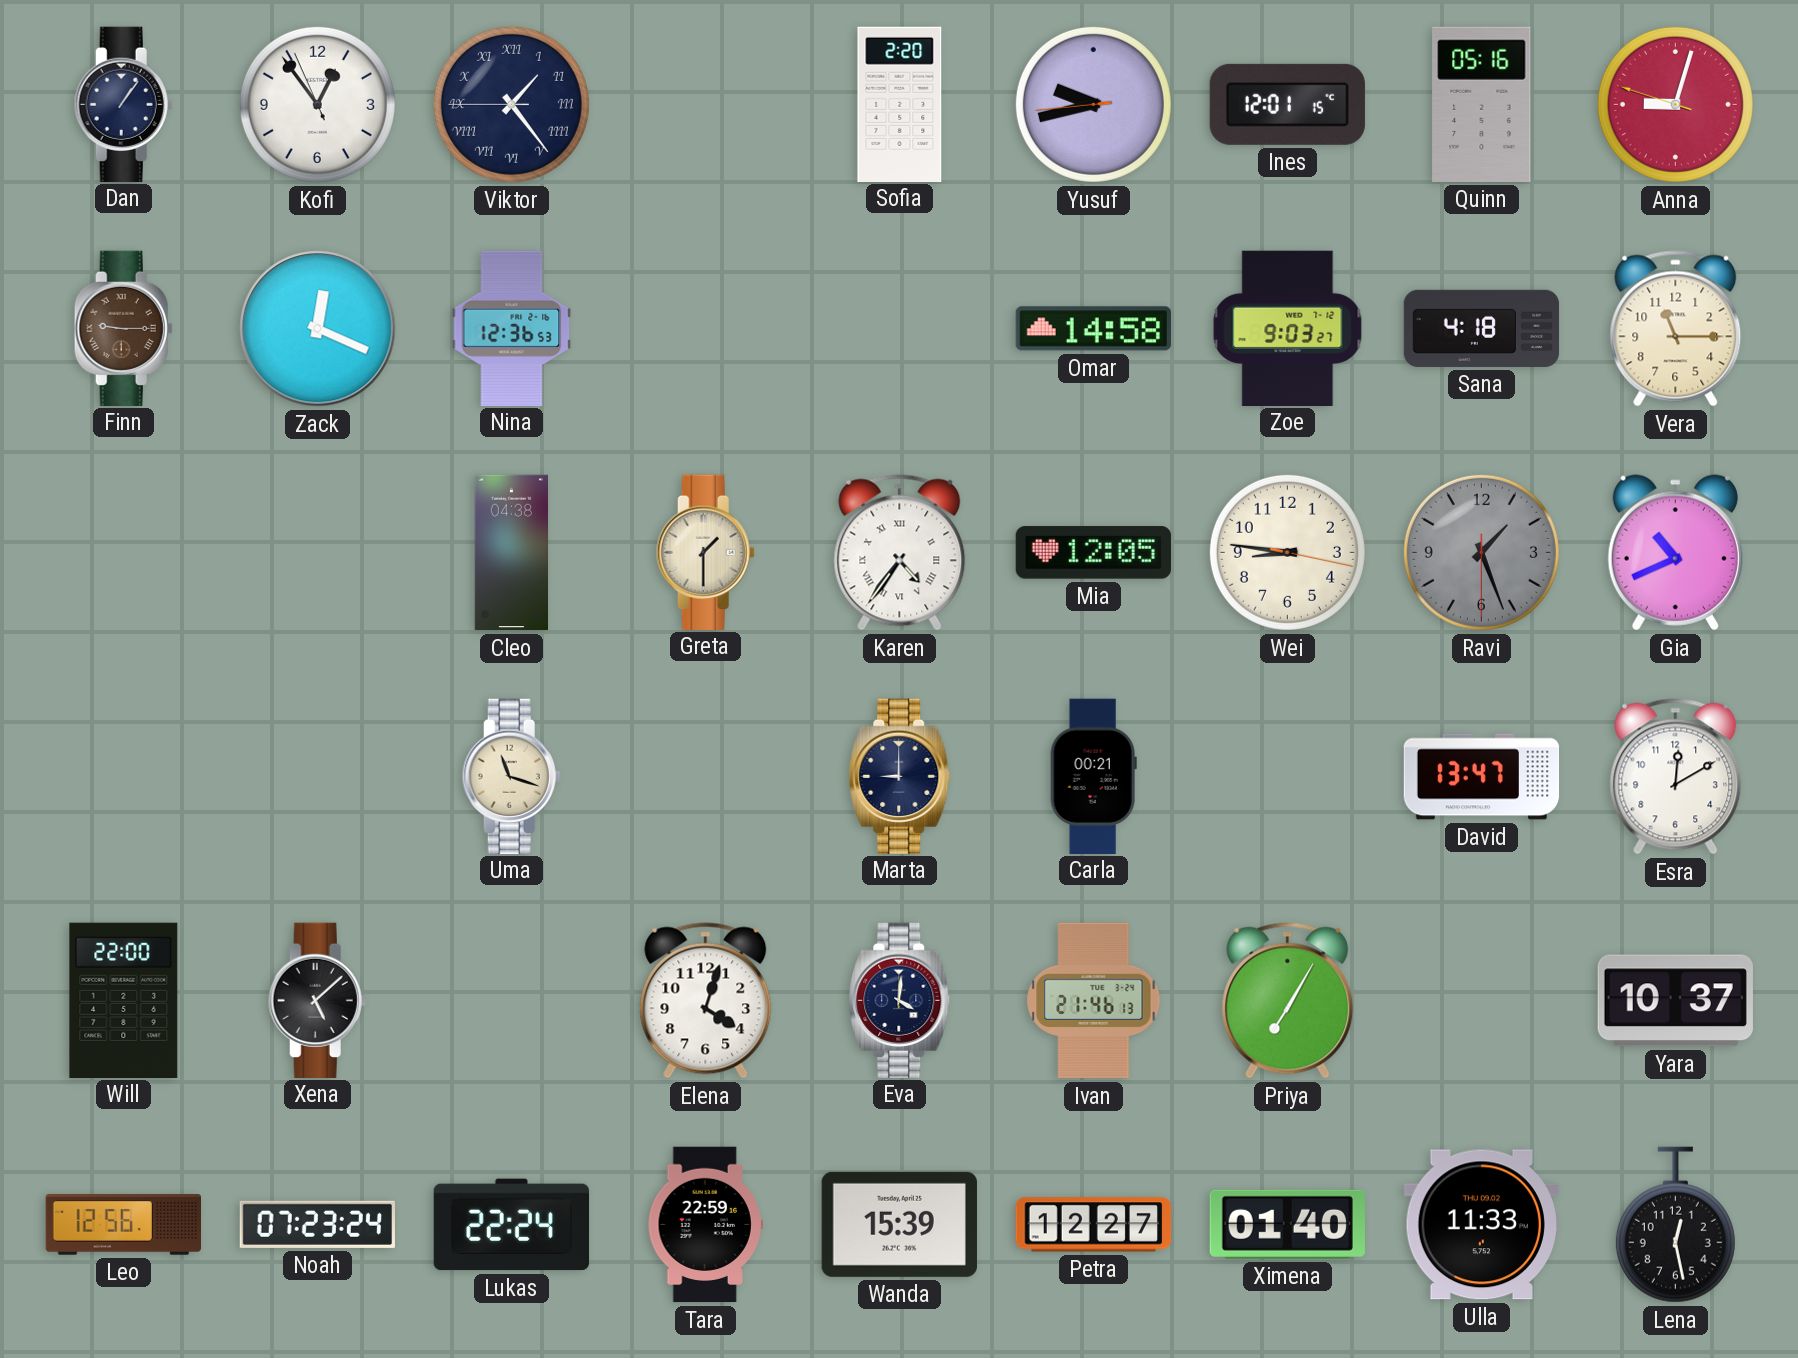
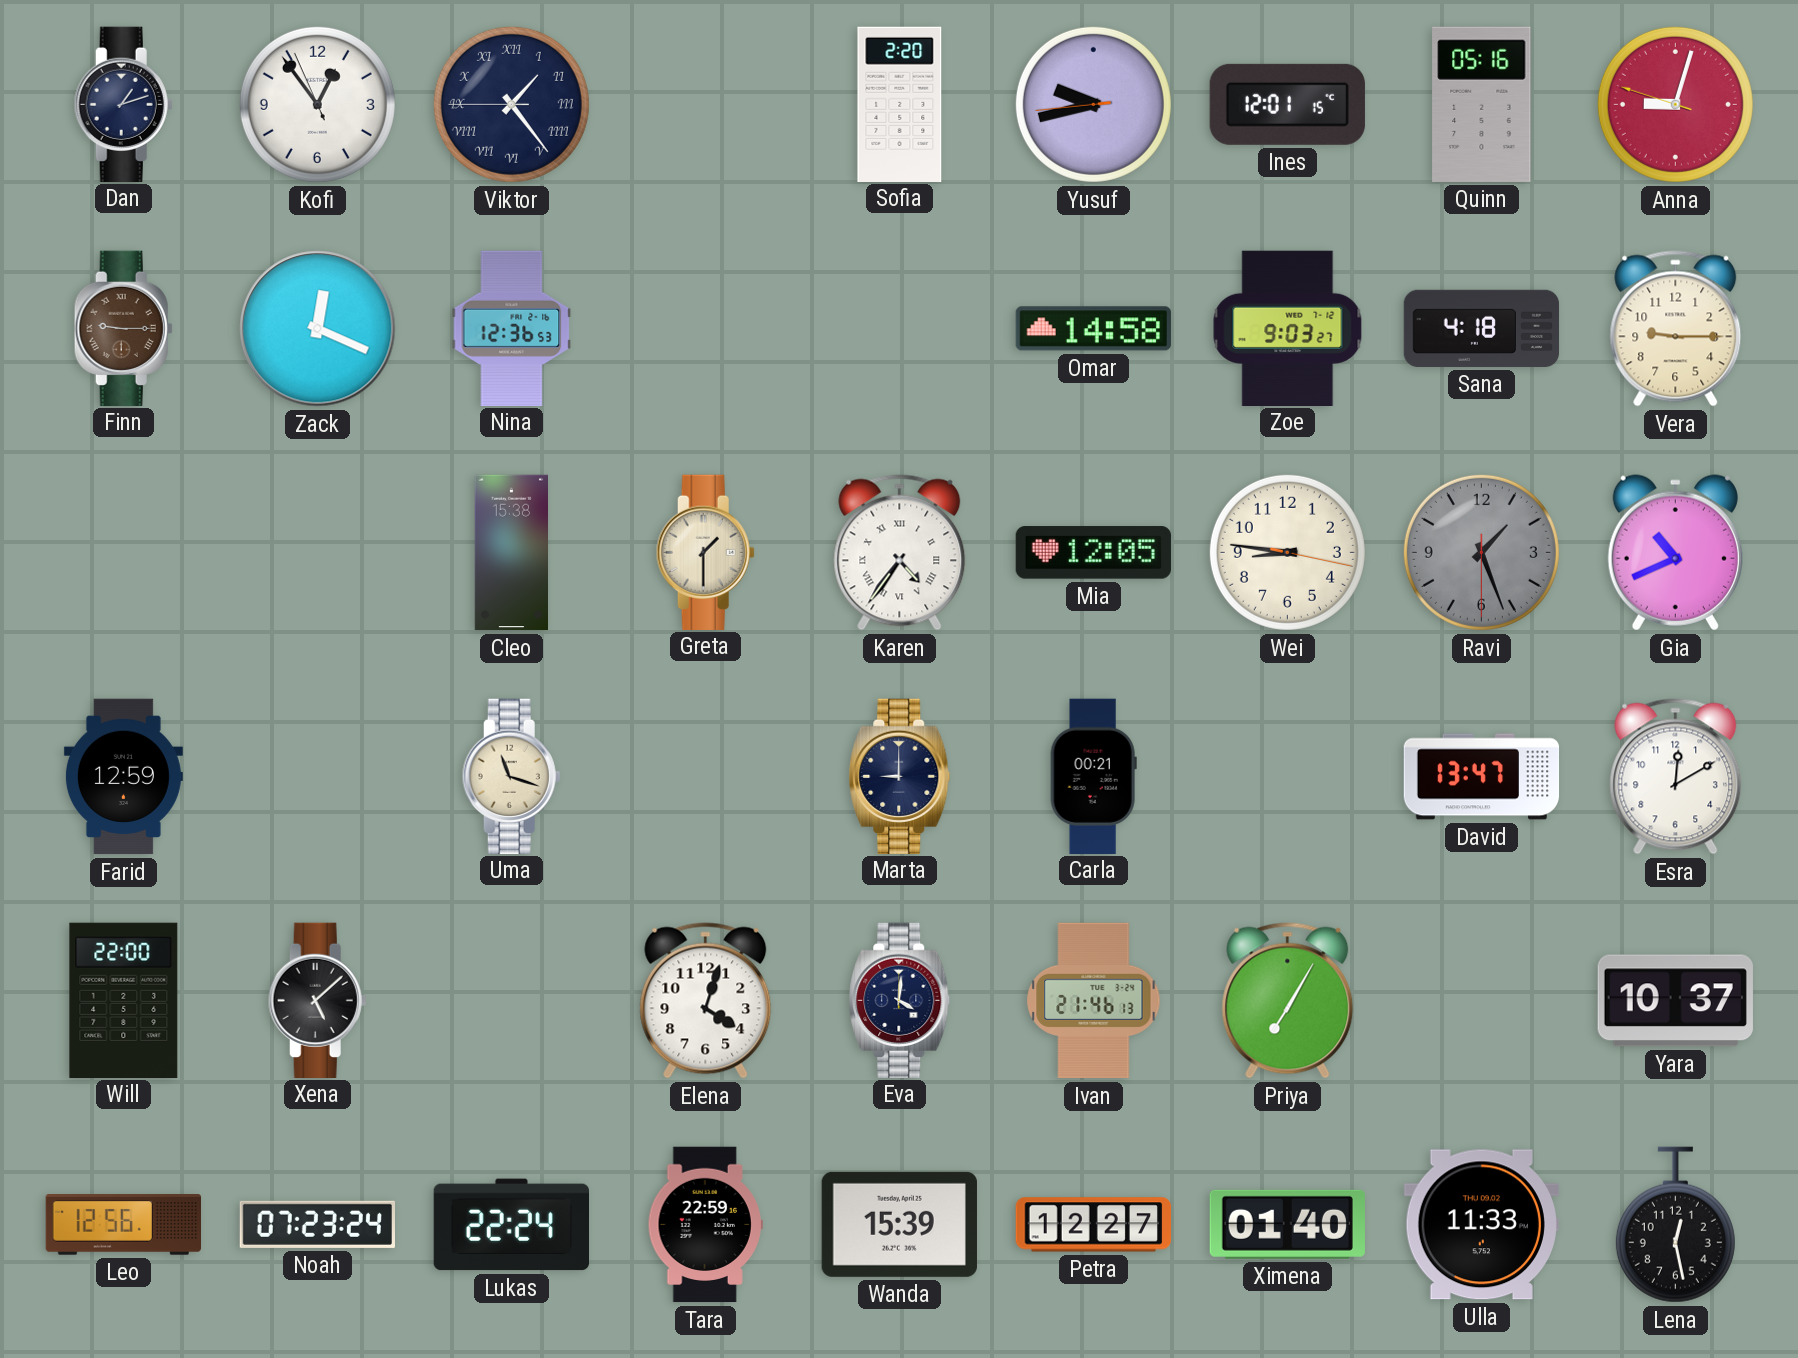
Dan: 1:06 -> 1:12 (123, 104)
Vera: 11:15 -> 9:15 (1676, 329)
Cleo: 04:38 -> 15:38 (511, 553)
Farid: none -> 12:59 (123, 777)
